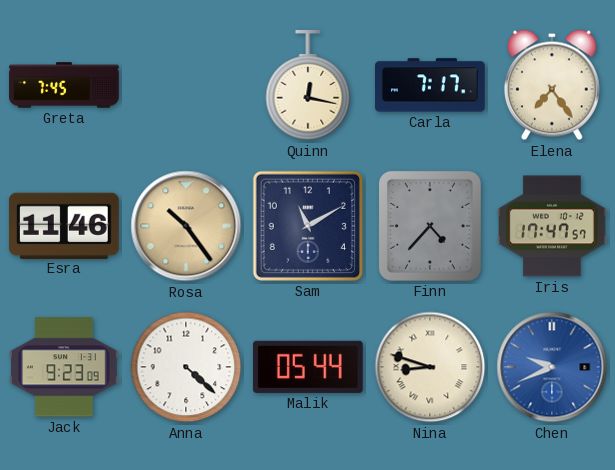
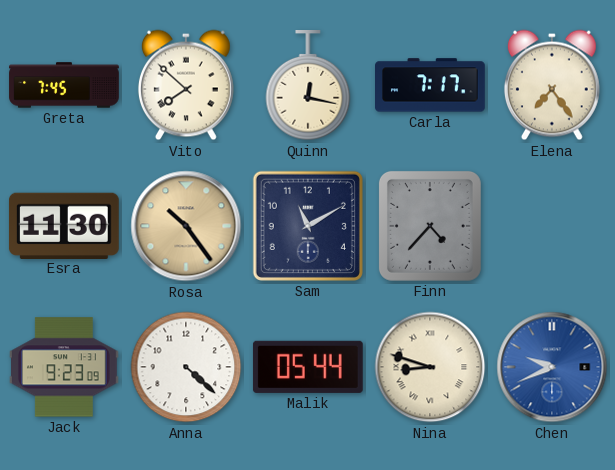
Vito: none -> 7:52 (186, 85)
Esra: 11:46 -> 11:30 (64, 225)
Iris: 17:47 -> none (553, 226)
